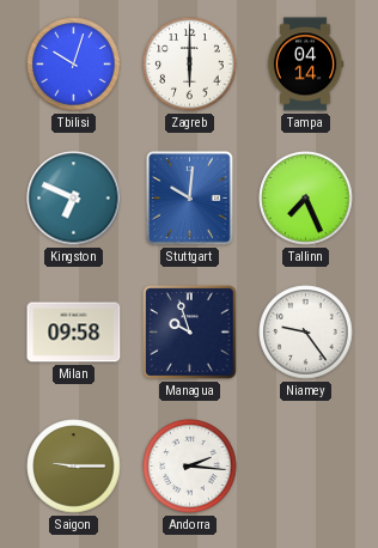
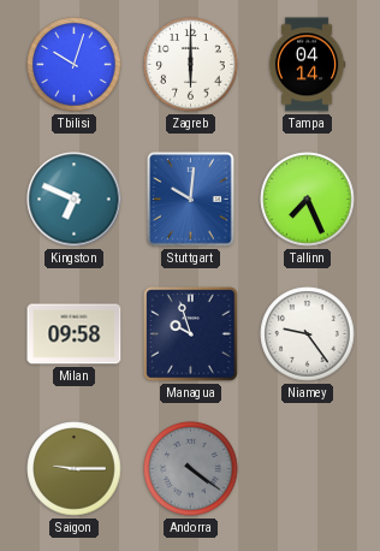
Andorra: 2:16 -> 4:21 (191, 469)
Andorra dial: white -> grey (191, 469)
